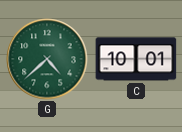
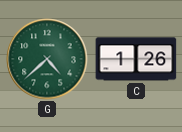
C: 10:01 -> 1:26 (136, 59)
